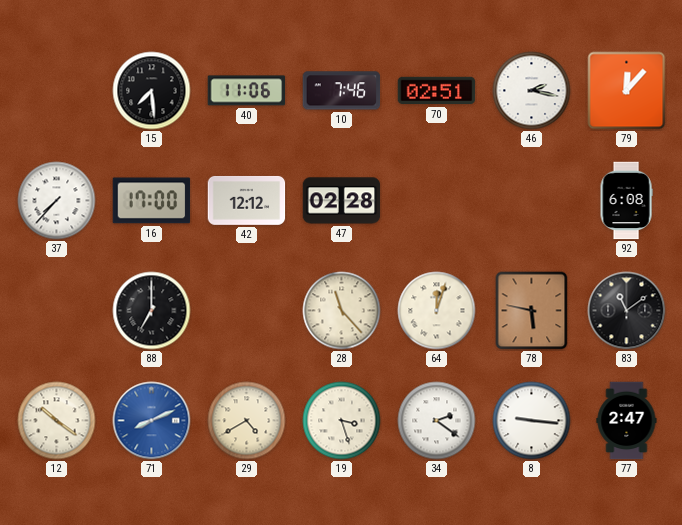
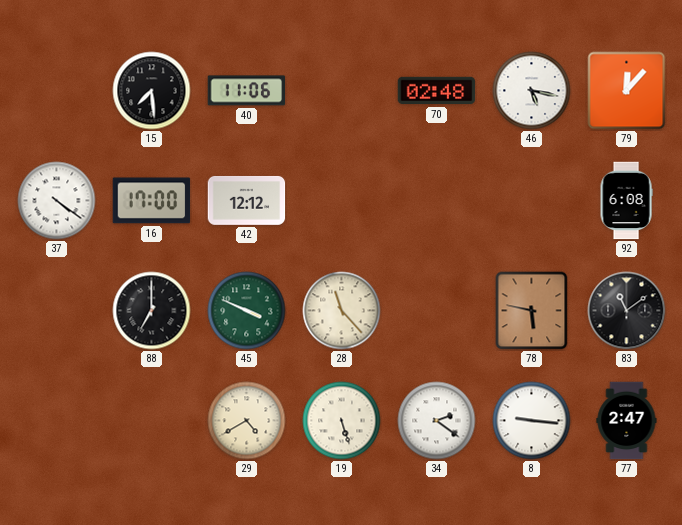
10: 7:46 -> none (342, 91)
70: 02:51 -> 02:48 (437, 91)
46: 2:17 -> 5:17 (532, 91)
37: 7:37 -> 4:21 (57, 201)
47: 02:28 -> none (342, 201)
45: none -> 3:49 (247, 311)
64: 12:03 -> none (437, 311)
12: 10:21 -> none (57, 421)
71: 8:11 -> none (152, 421)
19: 3:27 -> 5:27 (342, 421)
